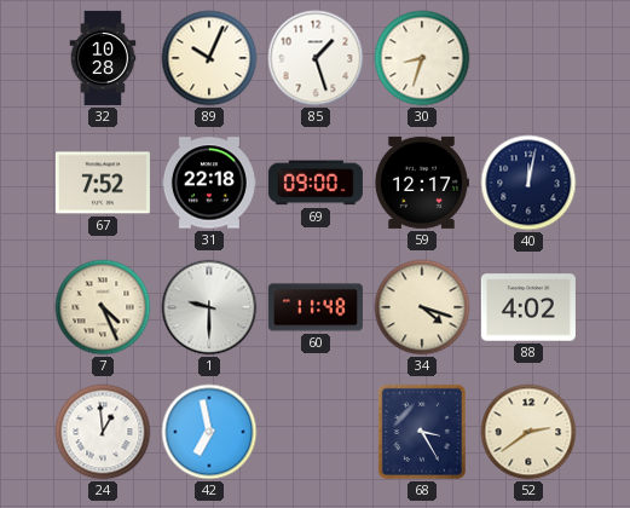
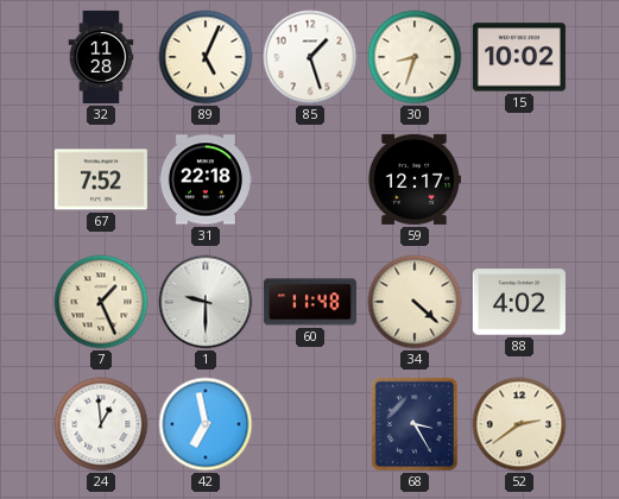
32: 10:28 -> 11:28 (101, 57)
89: 10:04 -> 5:04 (206, 57)
15: none -> 10:02 (519, 57)
69: 09:00 -> none (316, 183)
40: 12:02 -> none (528, 183)
7: 4:26 -> 1:26 (101, 302)
34: 4:18 -> 4:22 (415, 302)
